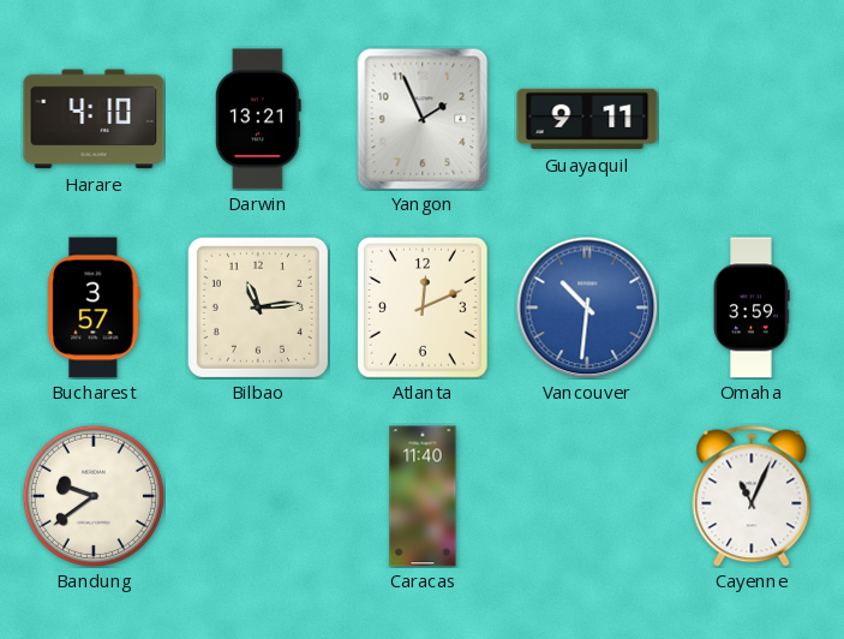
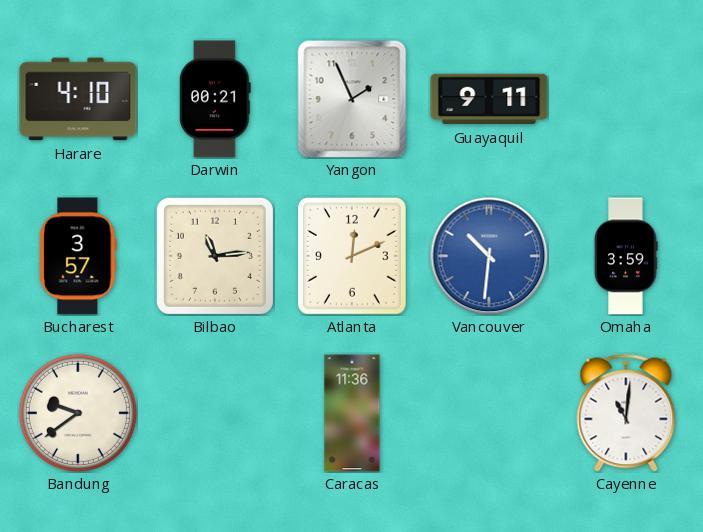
Darwin: 13:21 -> 00:21 (215, 99)
Caracas: 11:40 -> 11:36 (352, 413)
Cayenne: 11:04 -> 11:01 (626, 413)
